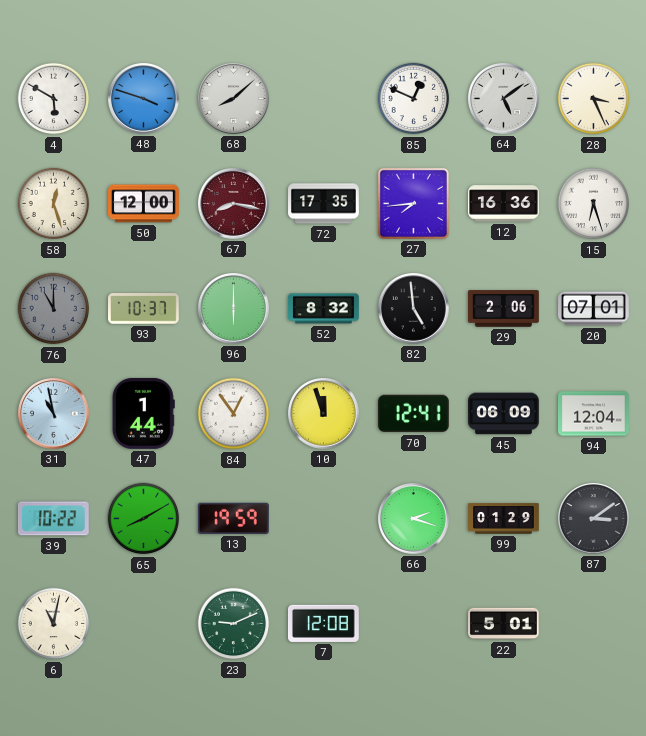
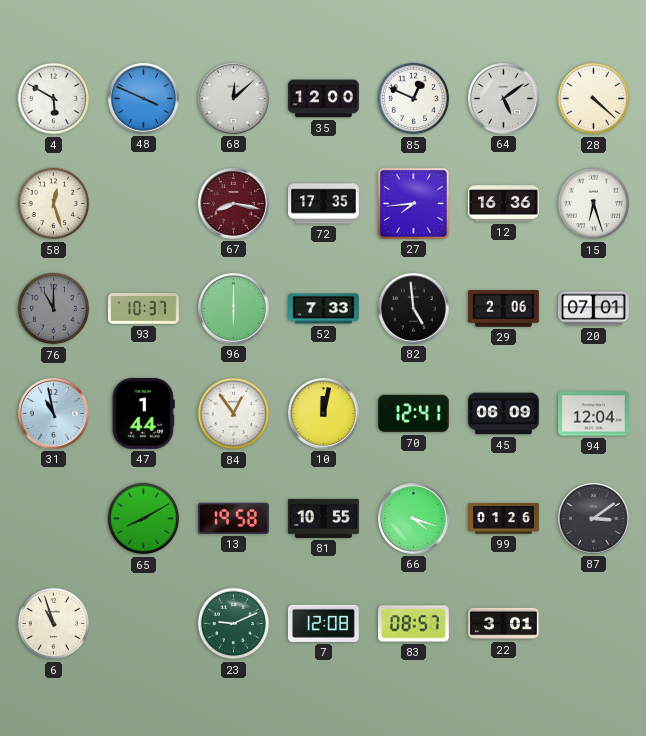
48: 3:48 -> 3:49 (144, 99)
68: 8:08 -> 12:08 (234, 99)
35: none -> 12:00 (324, 99)
28: 3:26 -> 4:22 (594, 99)
50: 12:00 -> none (144, 204)
52: 8:32 -> 7:33 (324, 309)
10: 11:57 -> 12:02 (324, 414)
39: 10:22 -> none (53, 519)
13: 19:59 -> 19:58 (233, 518)
81: none -> 10:55 (324, 518)
66: 2:18 -> 4:18 (414, 519)
99: 01:29 -> 01:26 (504, 519)
6: 11:02 -> 10:57 (54, 624)
83: none -> 08:57 (414, 624)
22: 5:01 -> 3:01 (504, 624)
